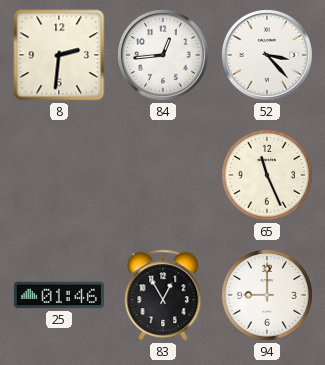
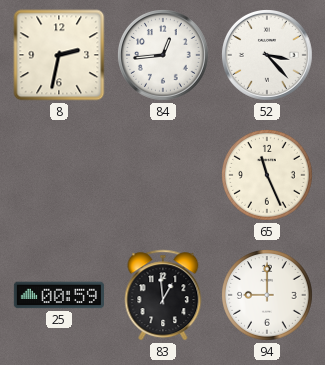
8: 2:31 -> 2:32 (59, 55)
25: 01:46 -> 00:59 (58, 295)
83: 12:55 -> 12:59 (163, 295)
